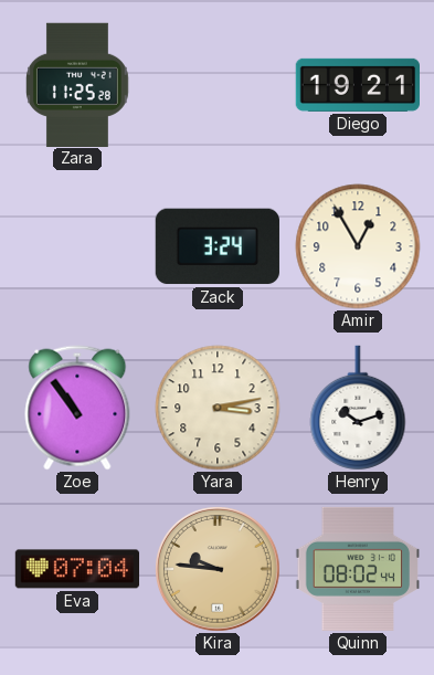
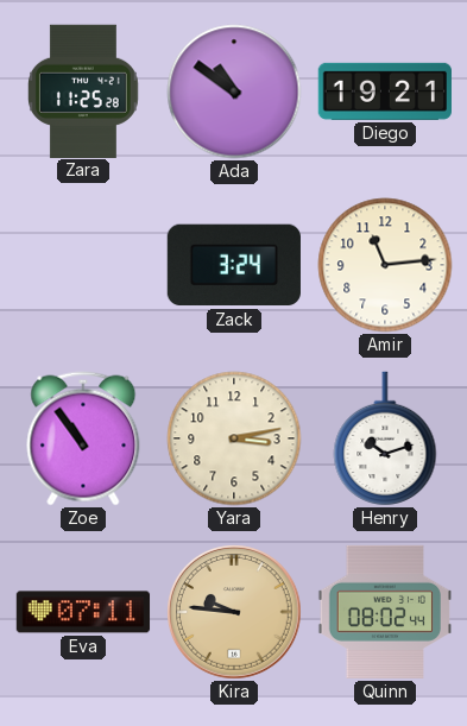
Ada: none -> 10:51 (234, 91)
Amir: 12:55 -> 11:14 (385, 265)
Eva: 07:04 -> 07:11 (83, 612)
